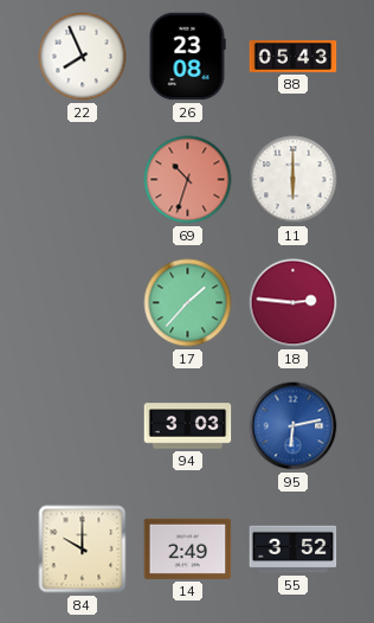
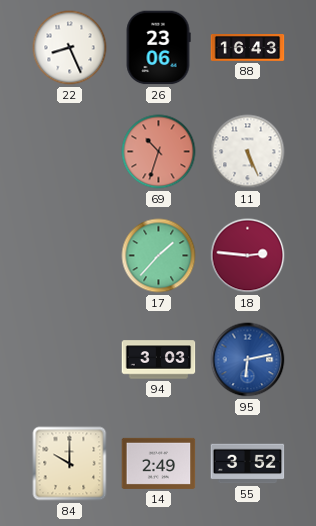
22: 7:56 -> 8:26 (70, 48)
26: 23:08 -> 23:06 (158, 48)
88: 05:43 -> 16:43 (248, 48)
11: 6:00 -> 5:26 (248, 152)
